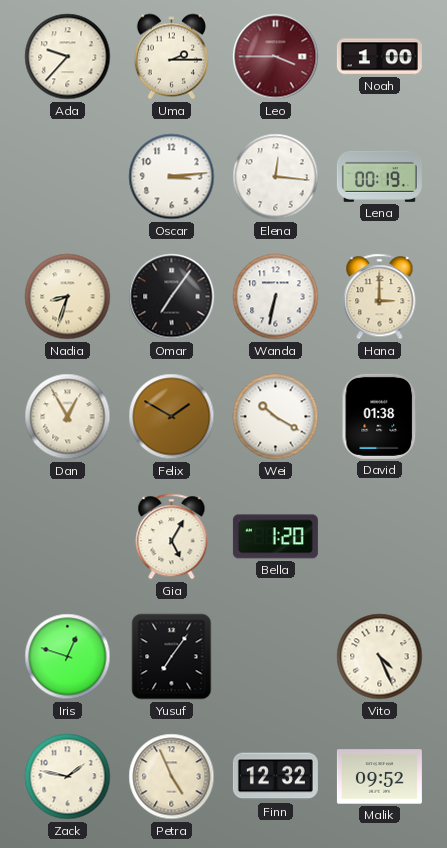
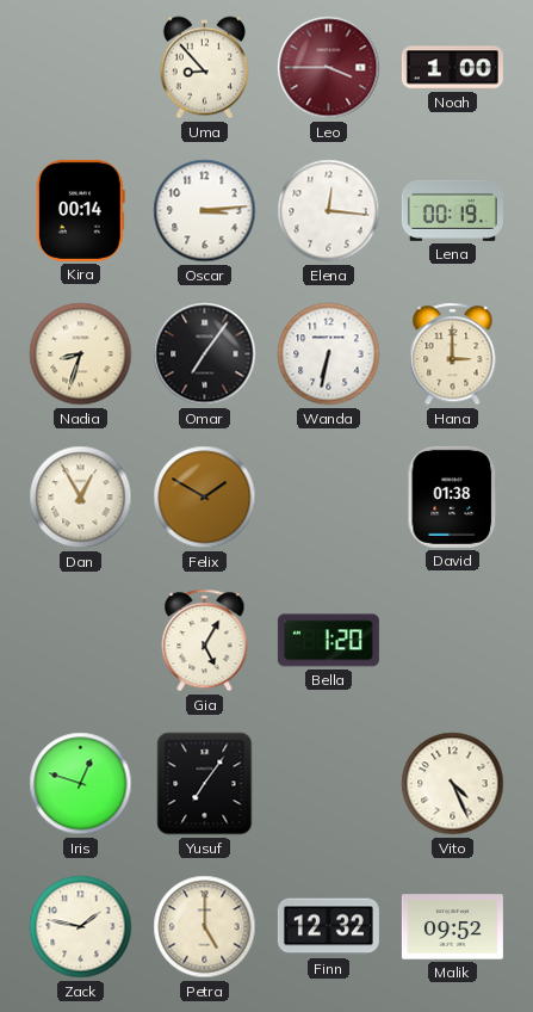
Ada: 9:37 -> none (68, 57)
Uma: 2:15 -> 8:53 (204, 68)
Kira: none -> 00:14 (80, 210)
Wei: 10:20 -> none (276, 417)
Petra: 4:56 -> 5:00 (205, 927)
